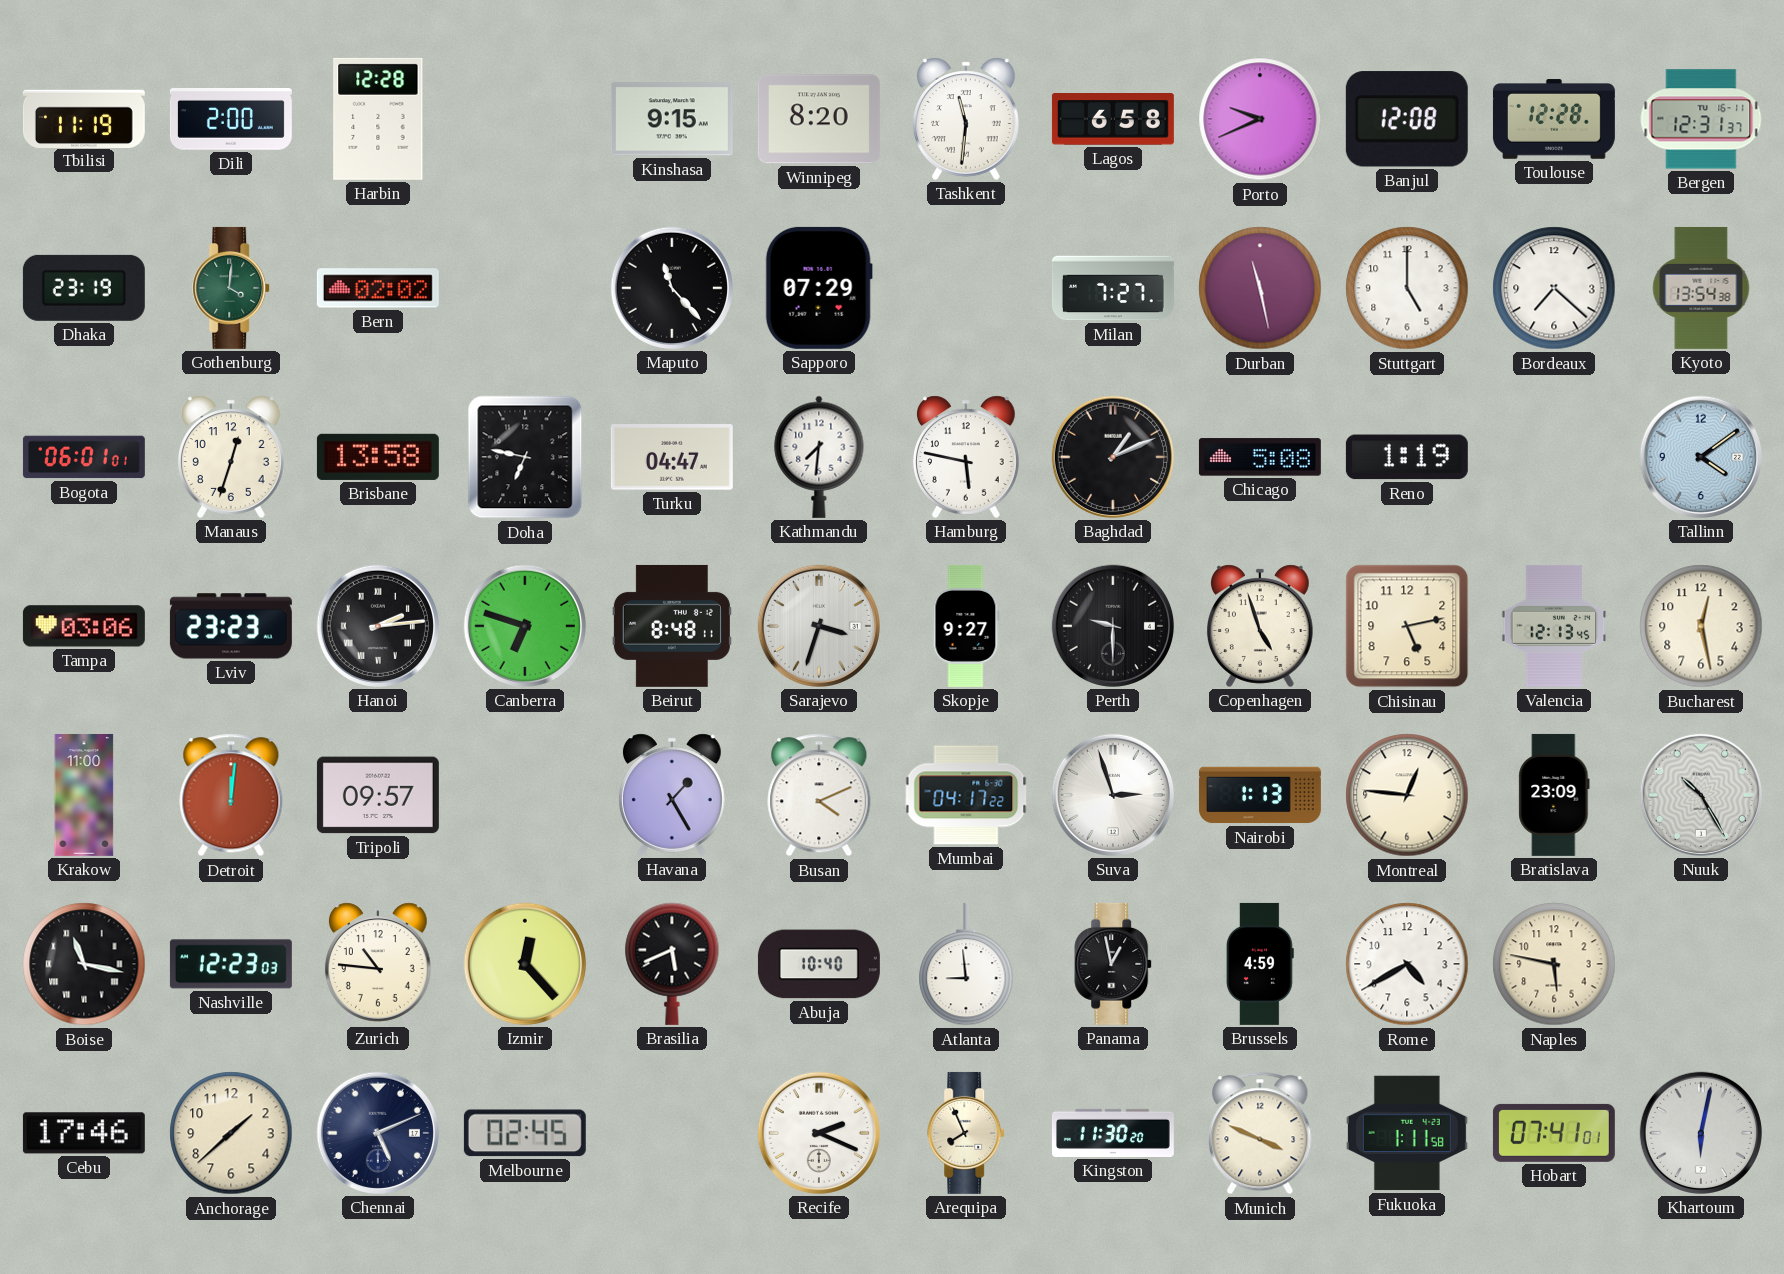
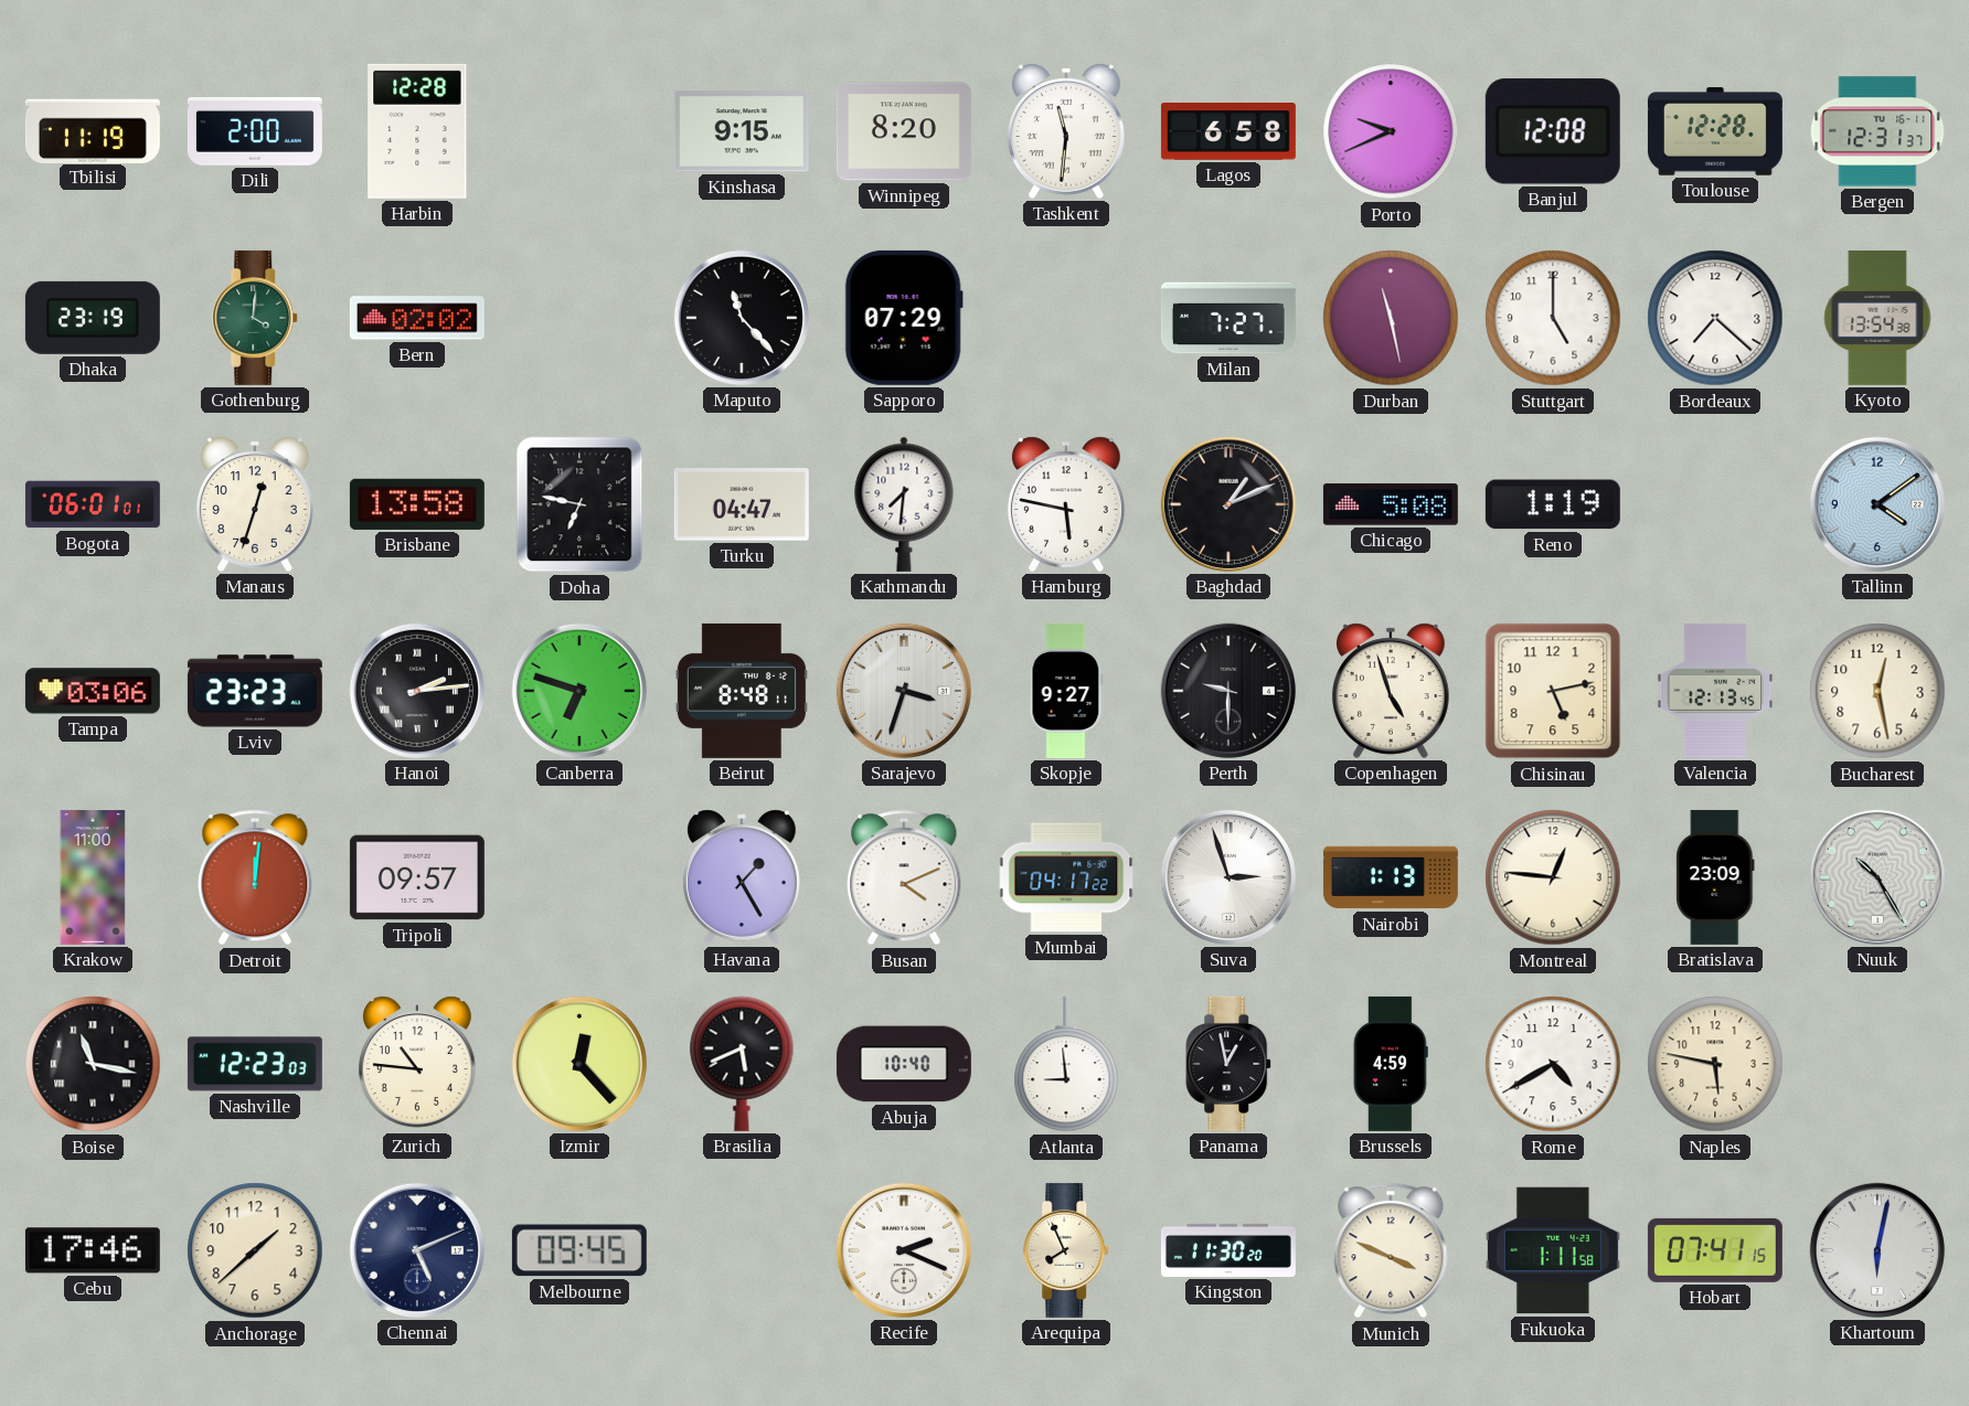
Melbourne: 02:45 -> 09:45 (579, 1250)
Hobart: 07:41:01 -> 07:41:15 (1715, 1250)
